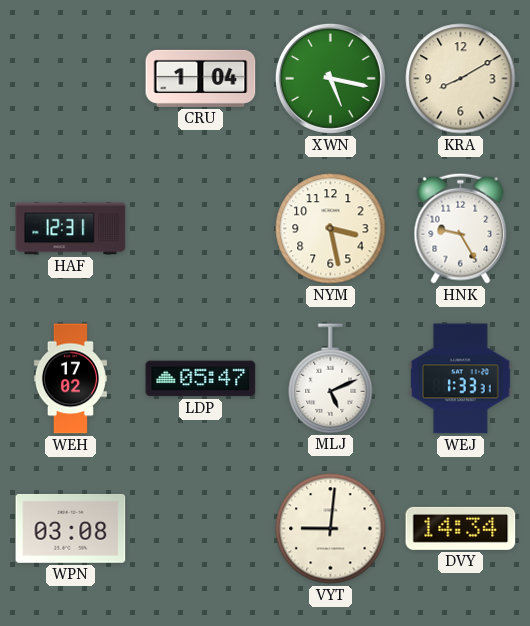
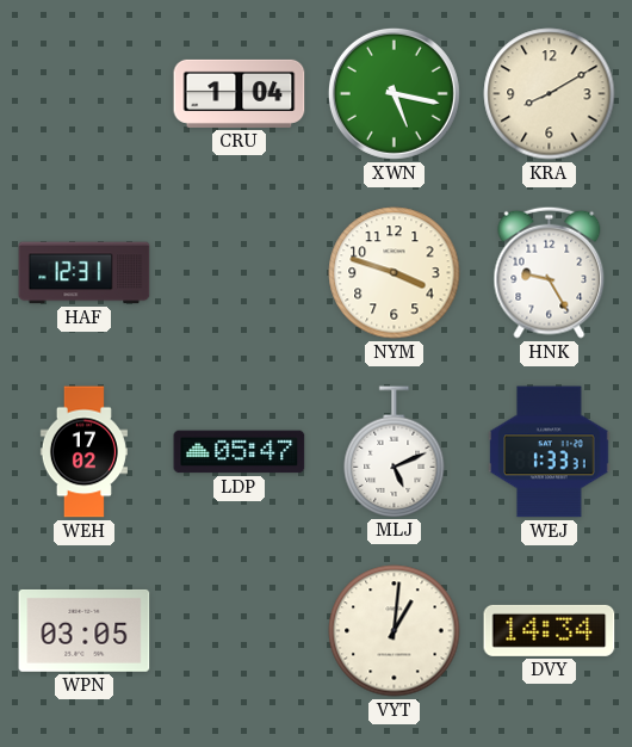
NYM: 3:28 -> 3:48 (395, 273)
WPN: 03:08 -> 03:05 (85, 630)
VYT: 9:01 -> 1:01 (395, 631)
